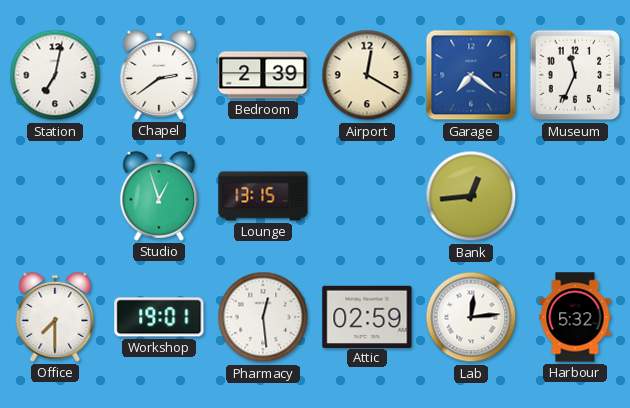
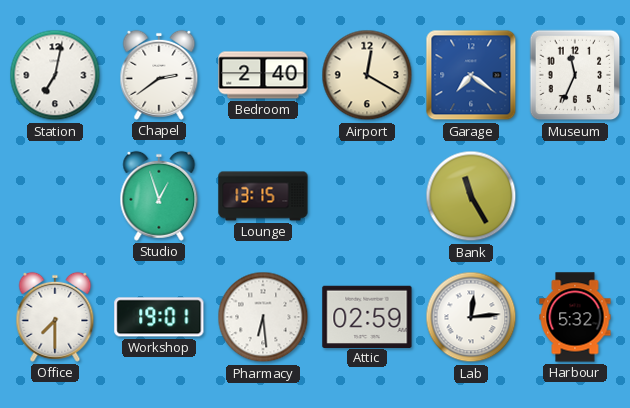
Bedroom: 2:39 -> 2:40 (263, 75)
Bank: 12:44 -> 11:25 (471, 196)
Pharmacy: 12:29 -> 6:29 (263, 317)
